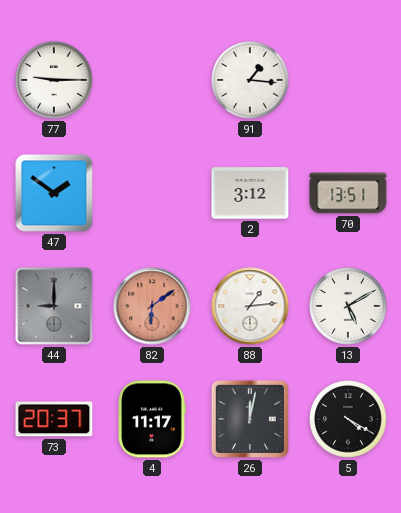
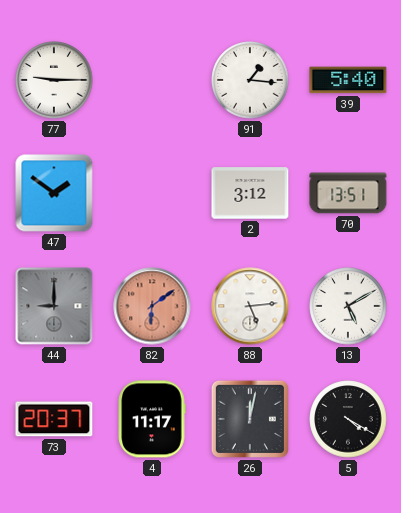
39: none -> 5:40 (348, 80)
88: 1:14 -> 5:14 (250, 306)
